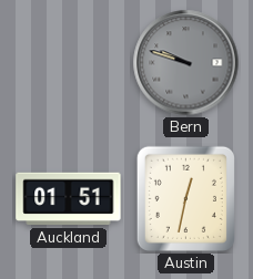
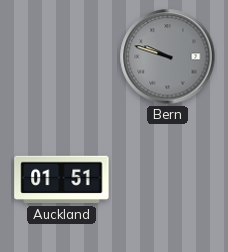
Austin: 12:32 -> none (185, 198)
